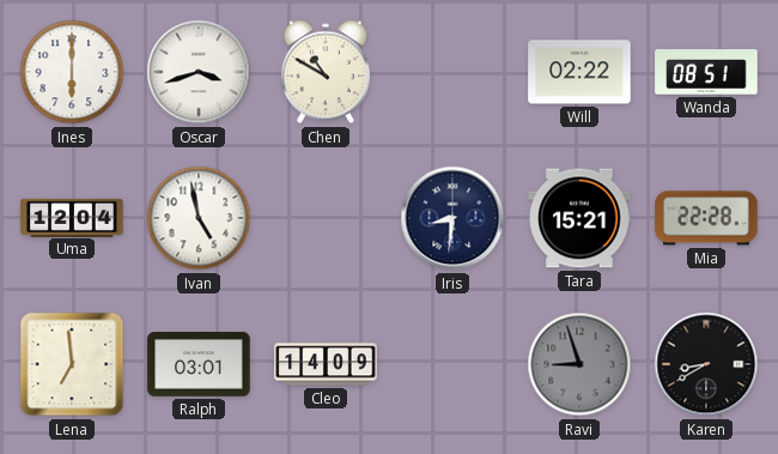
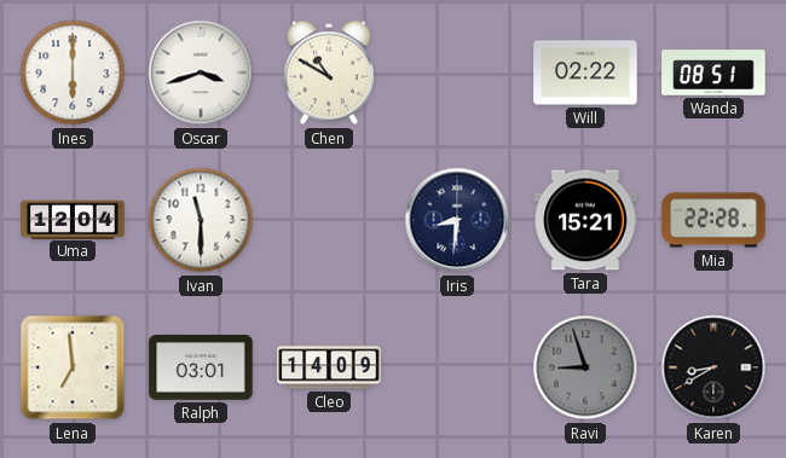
Ivan: 4:58 -> 11:30 (201, 220)
